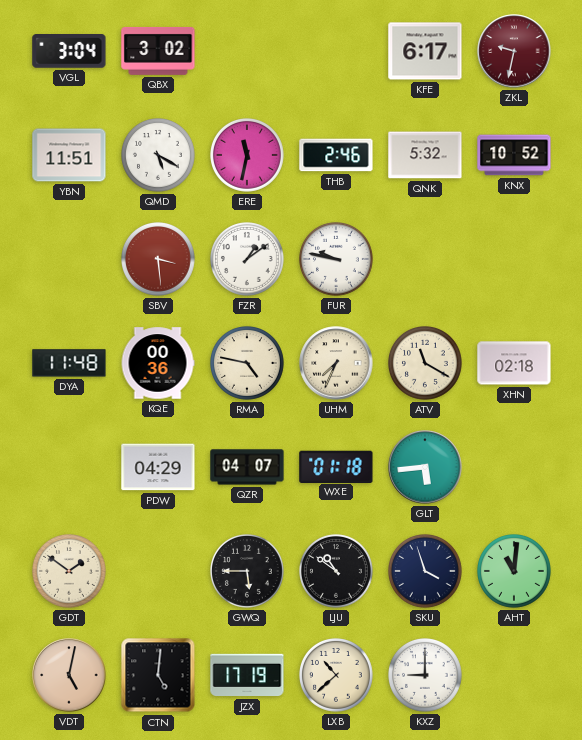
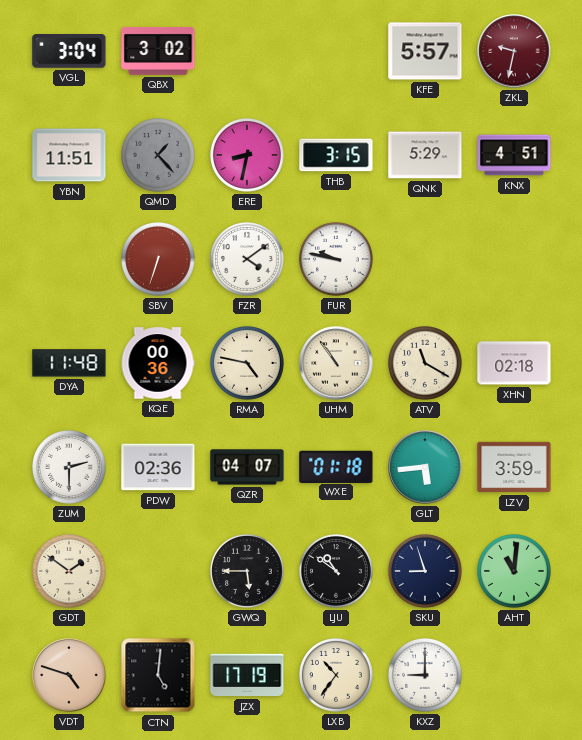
KFE: 6:17 -> 5:57 (425, 51)
QMD: 5:20 -> 1:23 (159, 156)
QMD dial: white -> grey (159, 156)
ERE: 11:32 -> 8:32 (248, 156)
THB: 2:46 -> 3:15 (336, 155)
QNK: 5:32 -> 5:29 (425, 155)
KNX: 10:52 -> 4:51 (514, 155)
SBV: 3:29 -> 6:33 (159, 260)
FZR: 1:09 -> 4:09 (248, 260)
UHM: 7:34 -> 10:54 (336, 363)
ZUM: none -> 2:30 (70, 468)
PDW: 04:29 -> 02:36 (158, 467)
LZV: none -> 3:59 (514, 467)
SKU: 3:57 -> 8:57 (426, 572)
VDT: 5:02 -> 4:48 (69, 675)
LXB: 10:38 -> 10:36 (337, 676)
